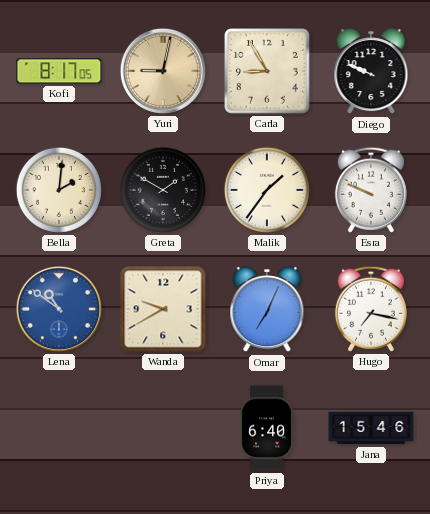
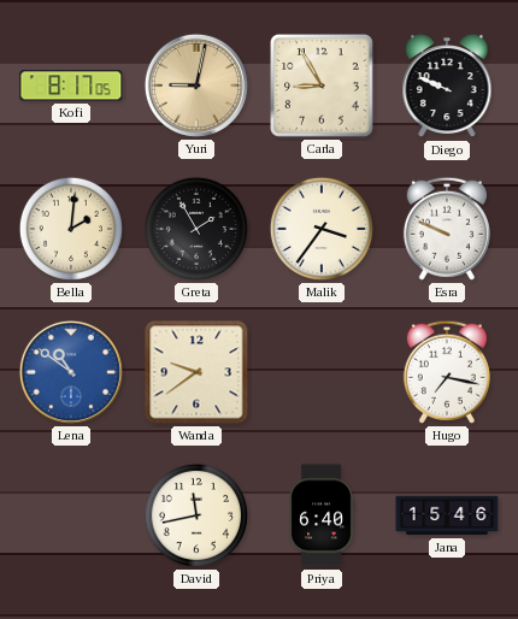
Greta: 1:50 -> 1:55 (196, 229)
Malik: 1:36 -> 3:36 (322, 229)
Wanda: 9:40 -> 9:39 (196, 372)
Omar: 7:04 -> none (267, 309)
David: none -> 11:43 (196, 515)
